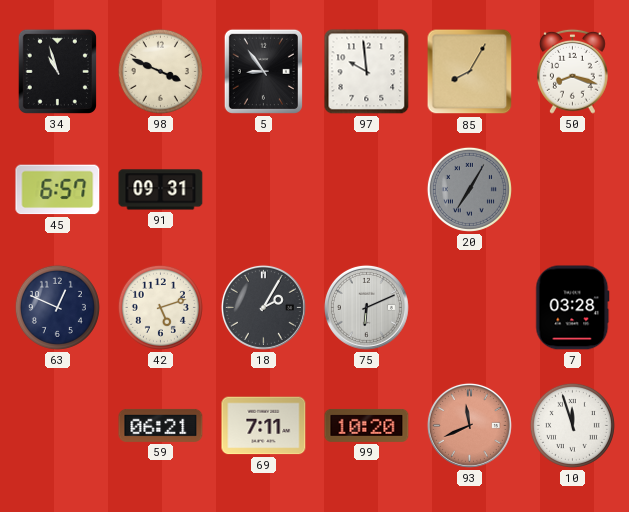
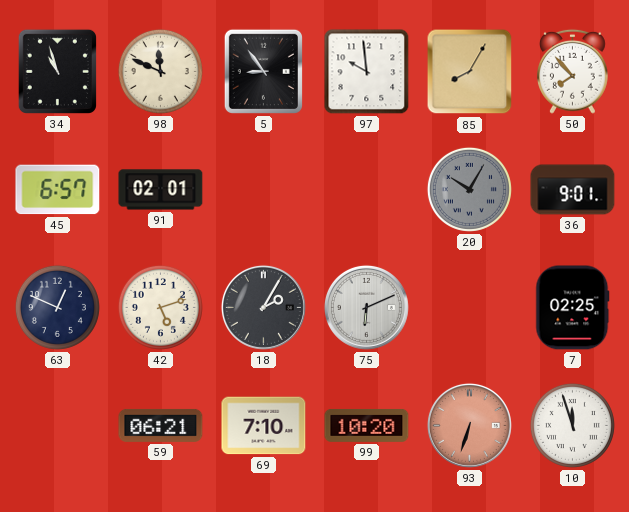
98: 3:49 -> 11:49 (160, 71)
50: 8:18 -> 7:53 (572, 71)
91: 09:31 -> 02:01 (161, 190)
20: 7:05 -> 10:05 (469, 189)
36: none -> 9:01 (573, 190)
7: 03:28 -> 02:25 (573, 308)
69: 7:11 -> 7:10 (264, 426)
93: 11:41 -> 6:33 (469, 425)
